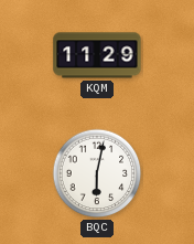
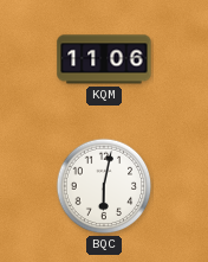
KQM: 11:29 -> 11:06 (104, 59)
